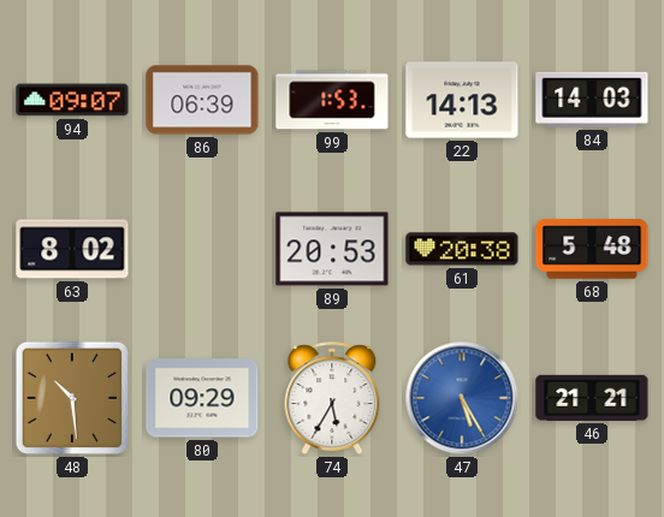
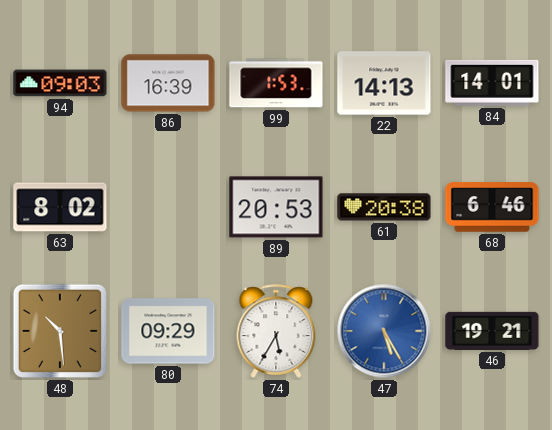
94: 09:07 -> 09:03 (60, 83)
86: 06:39 -> 16:39 (168, 83)
84: 14:03 -> 14:01 (492, 83)
68: 5:48 -> 6:46 (492, 207)
46: 21:21 -> 19:21 (492, 331)
